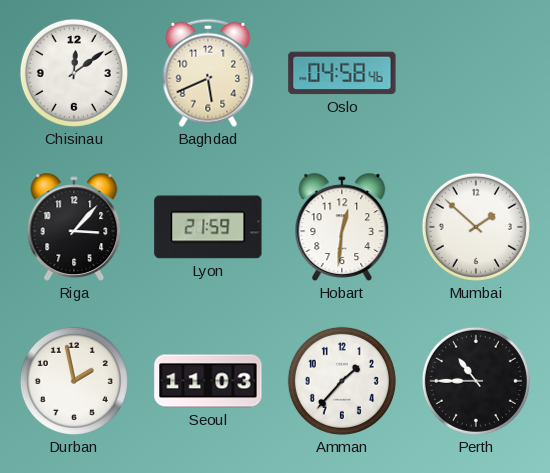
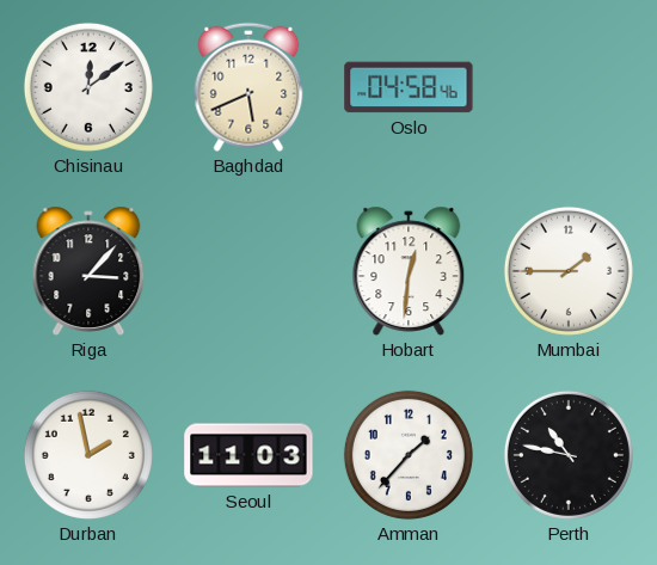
Lyon: 21:59 -> none (208, 227)
Mumbai: 1:52 -> 1:45 (569, 271)
Perth: 10:45 -> 10:47 (569, 455)
